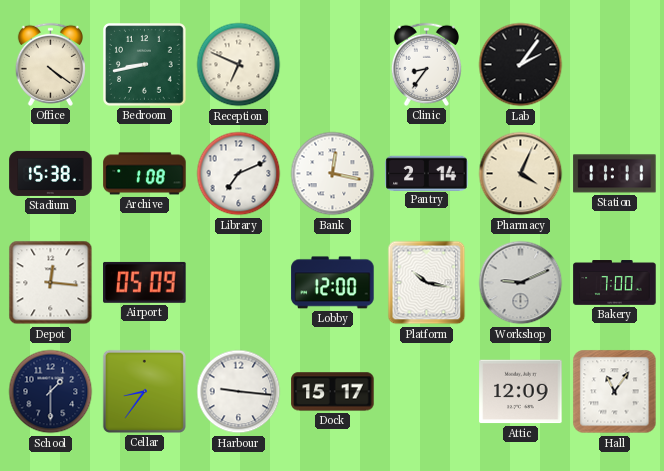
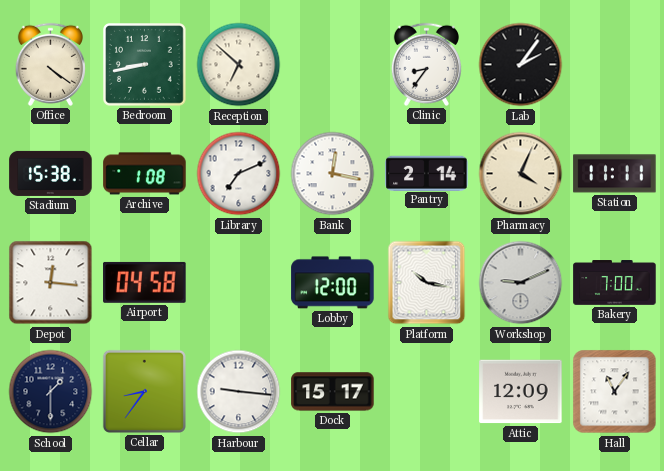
Reception: 6:49 -> 6:52 (239, 65)
Airport: 05:09 -> 04:58 (145, 282)
